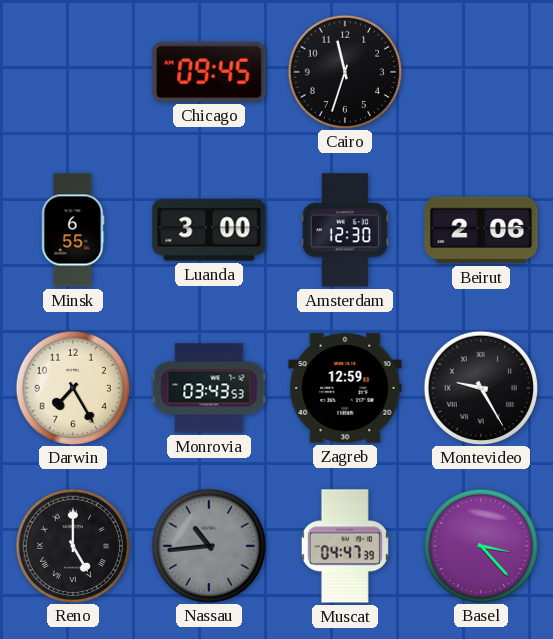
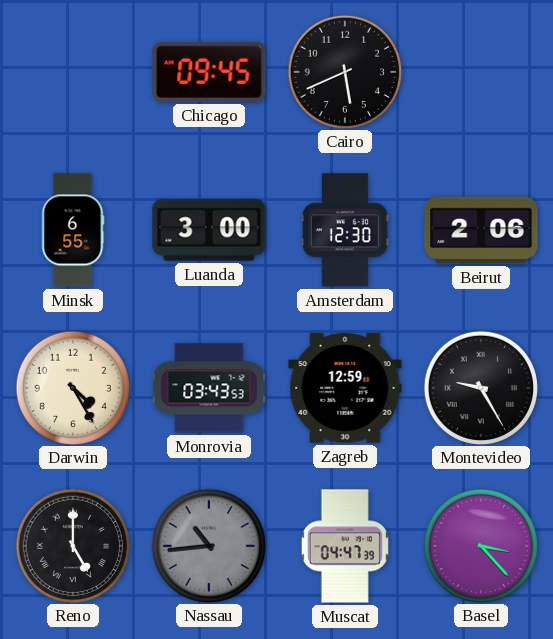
Cairo: 11:33 -> 5:41 (344, 71)
Darwin: 7:25 -> 4:25 (72, 387)
